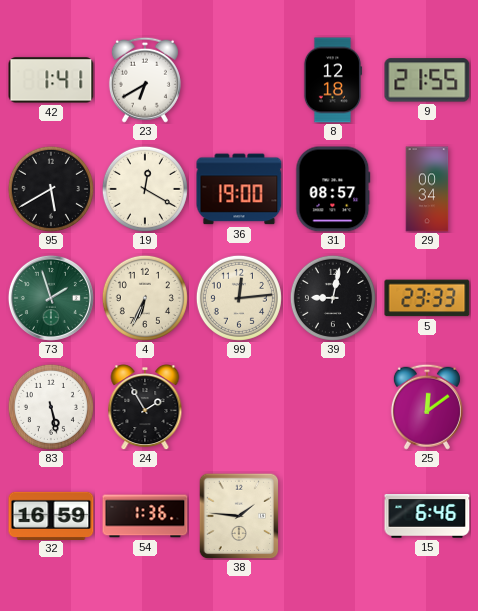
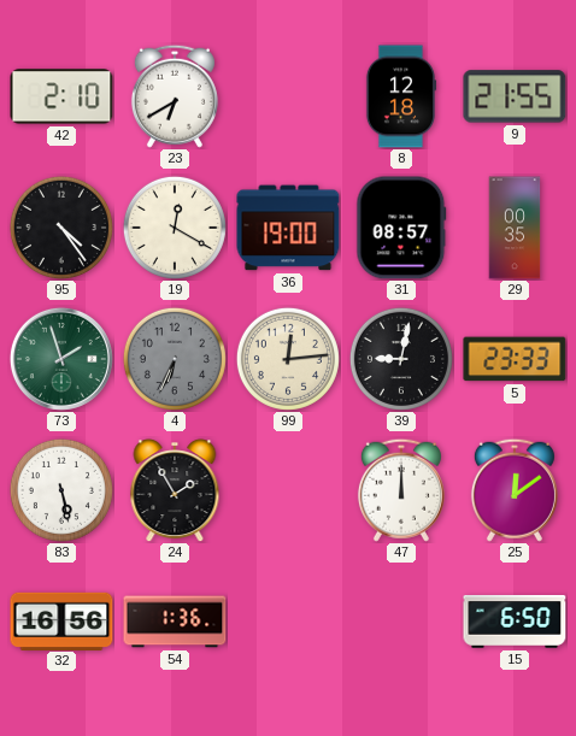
42: 1:41 -> 2:10 (61, 96)
95: 5:40 -> 4:24 (61, 228)
29: 00:34 -> 00:35 (515, 228)
4 dial: cream -> grey (175, 359)
47: none -> 12:00 (401, 490)
32: 16:59 -> 16:56 (61, 620)
38: 1:46 -> none (239, 516)
15: 6:46 -> 6:50 (515, 623)
